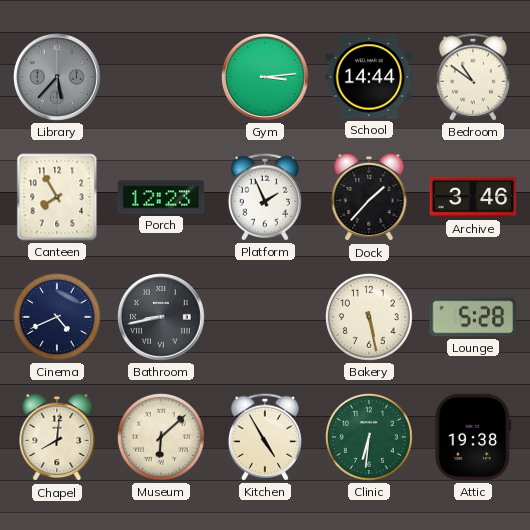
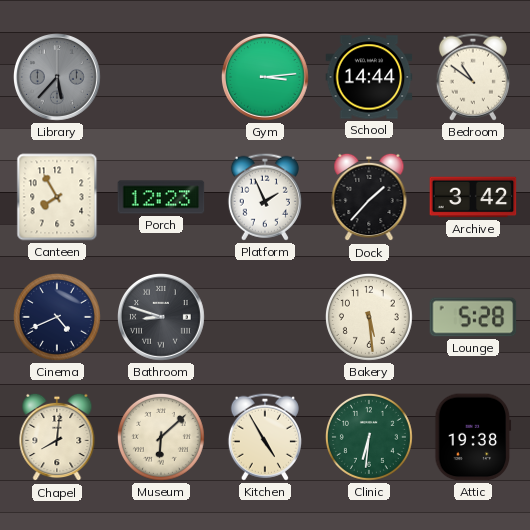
Archive: 3:46 -> 3:42 (473, 197)
Bathroom: 8:43 -> 8:48 (162, 318)
Bakery: 5:28 -> 5:29 (369, 317)
